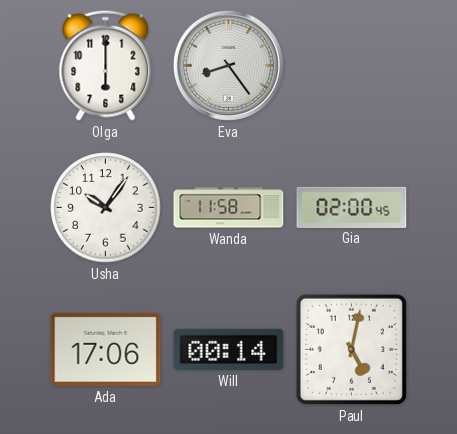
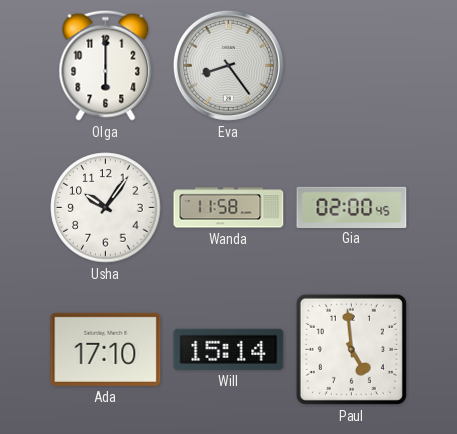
Ada: 17:06 -> 17:10 (106, 349)
Will: 00:14 -> 15:14 (229, 349)
Paul: 5:02 -> 4:59 (351, 349)
